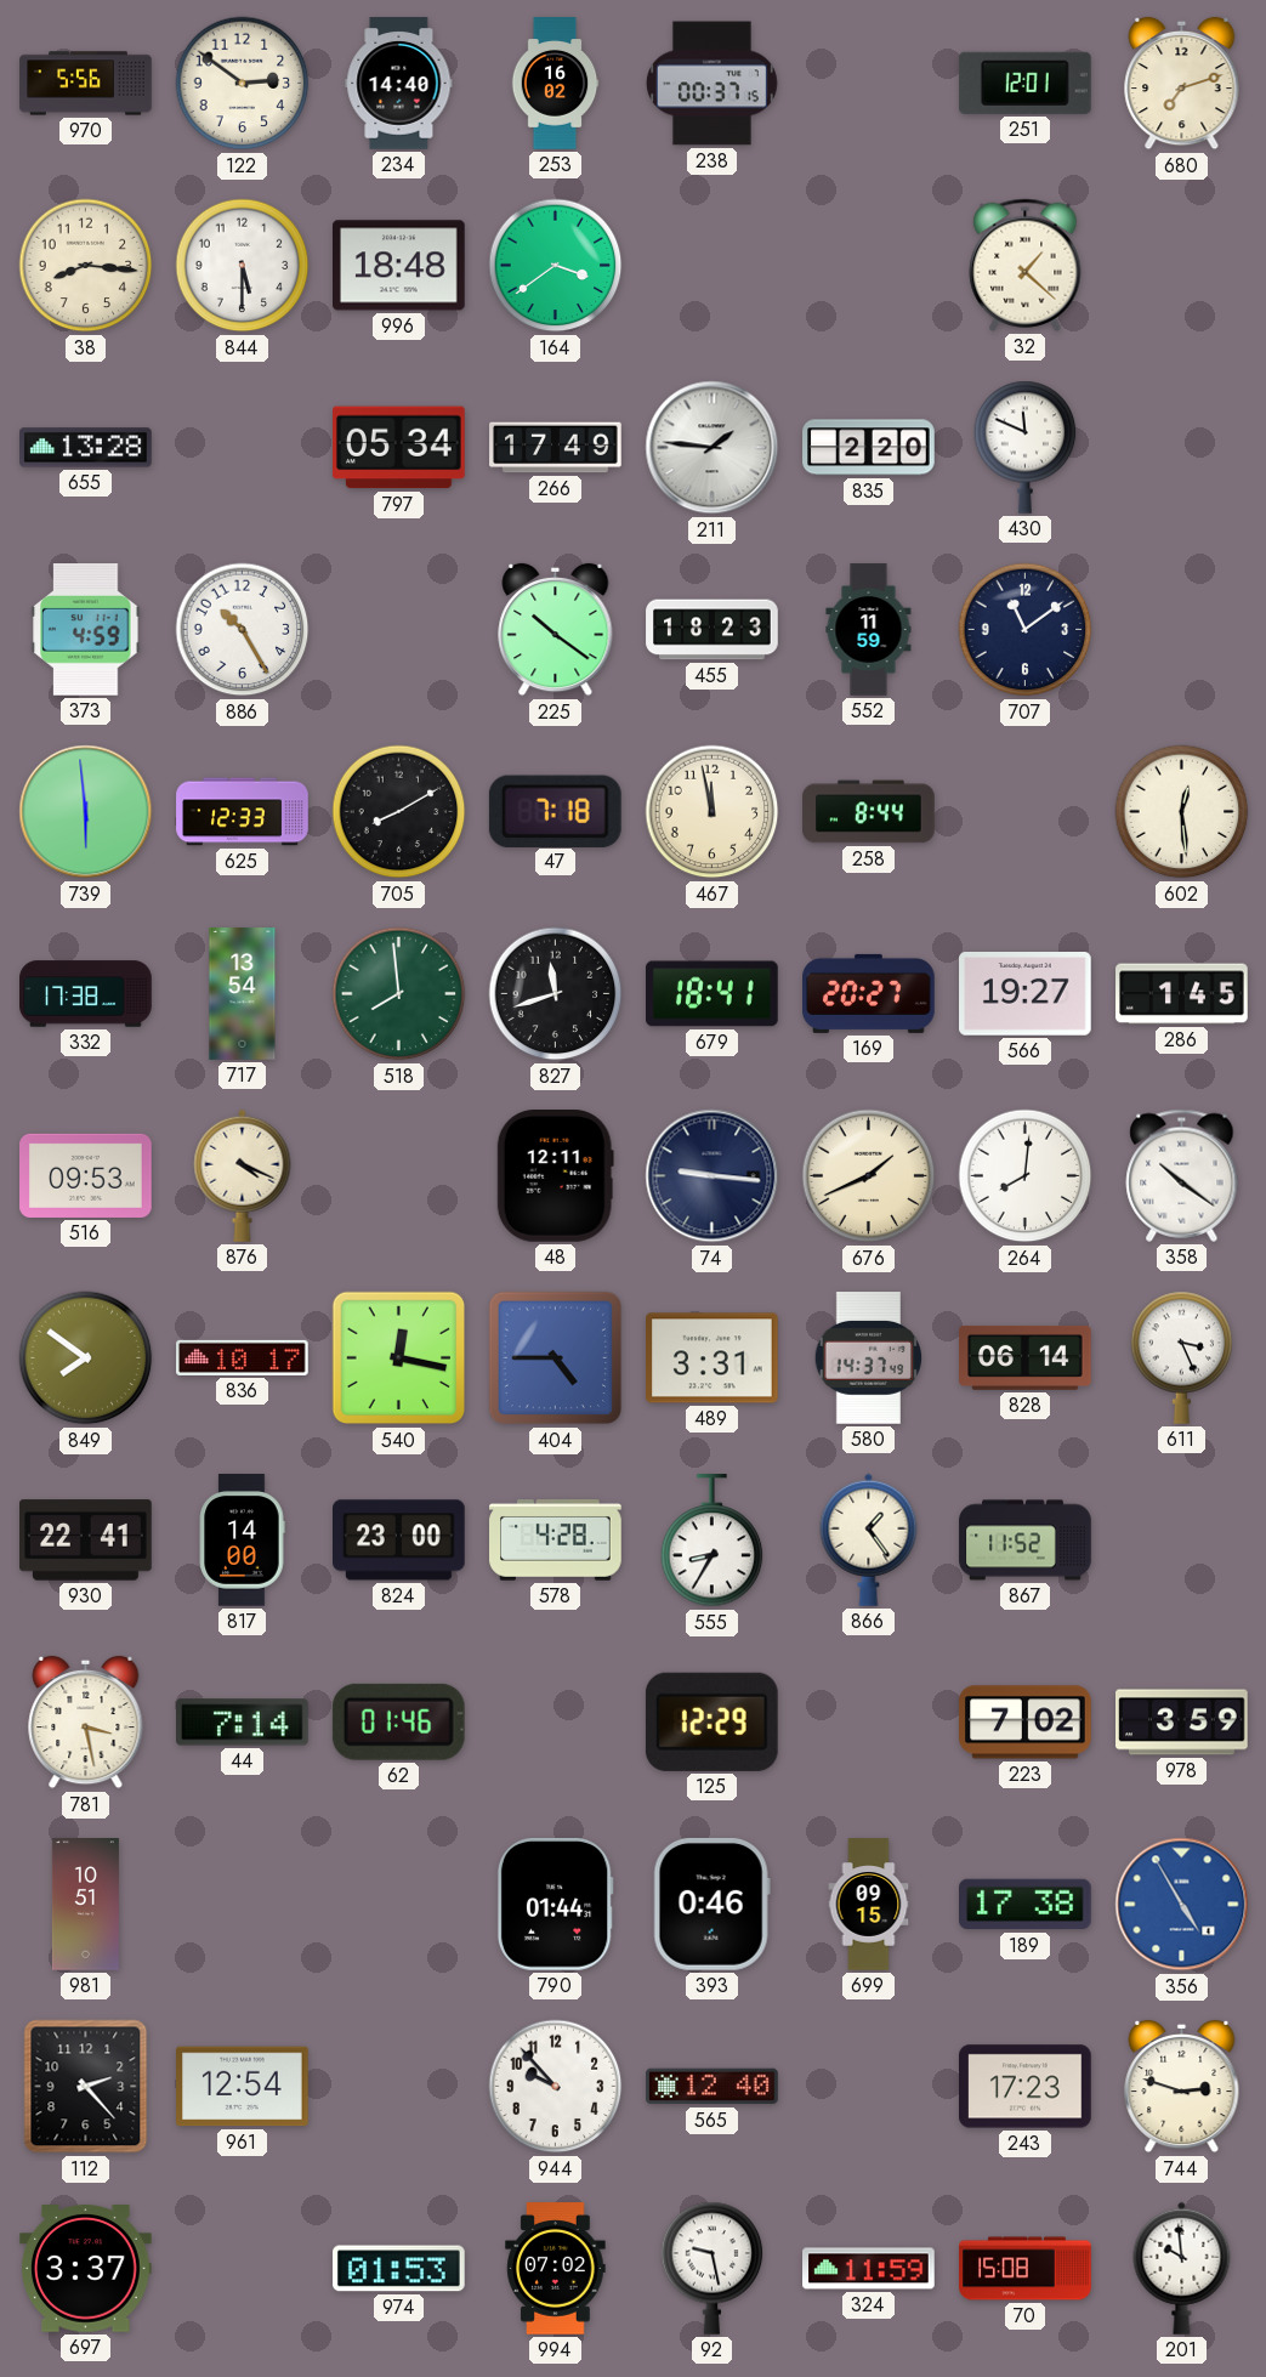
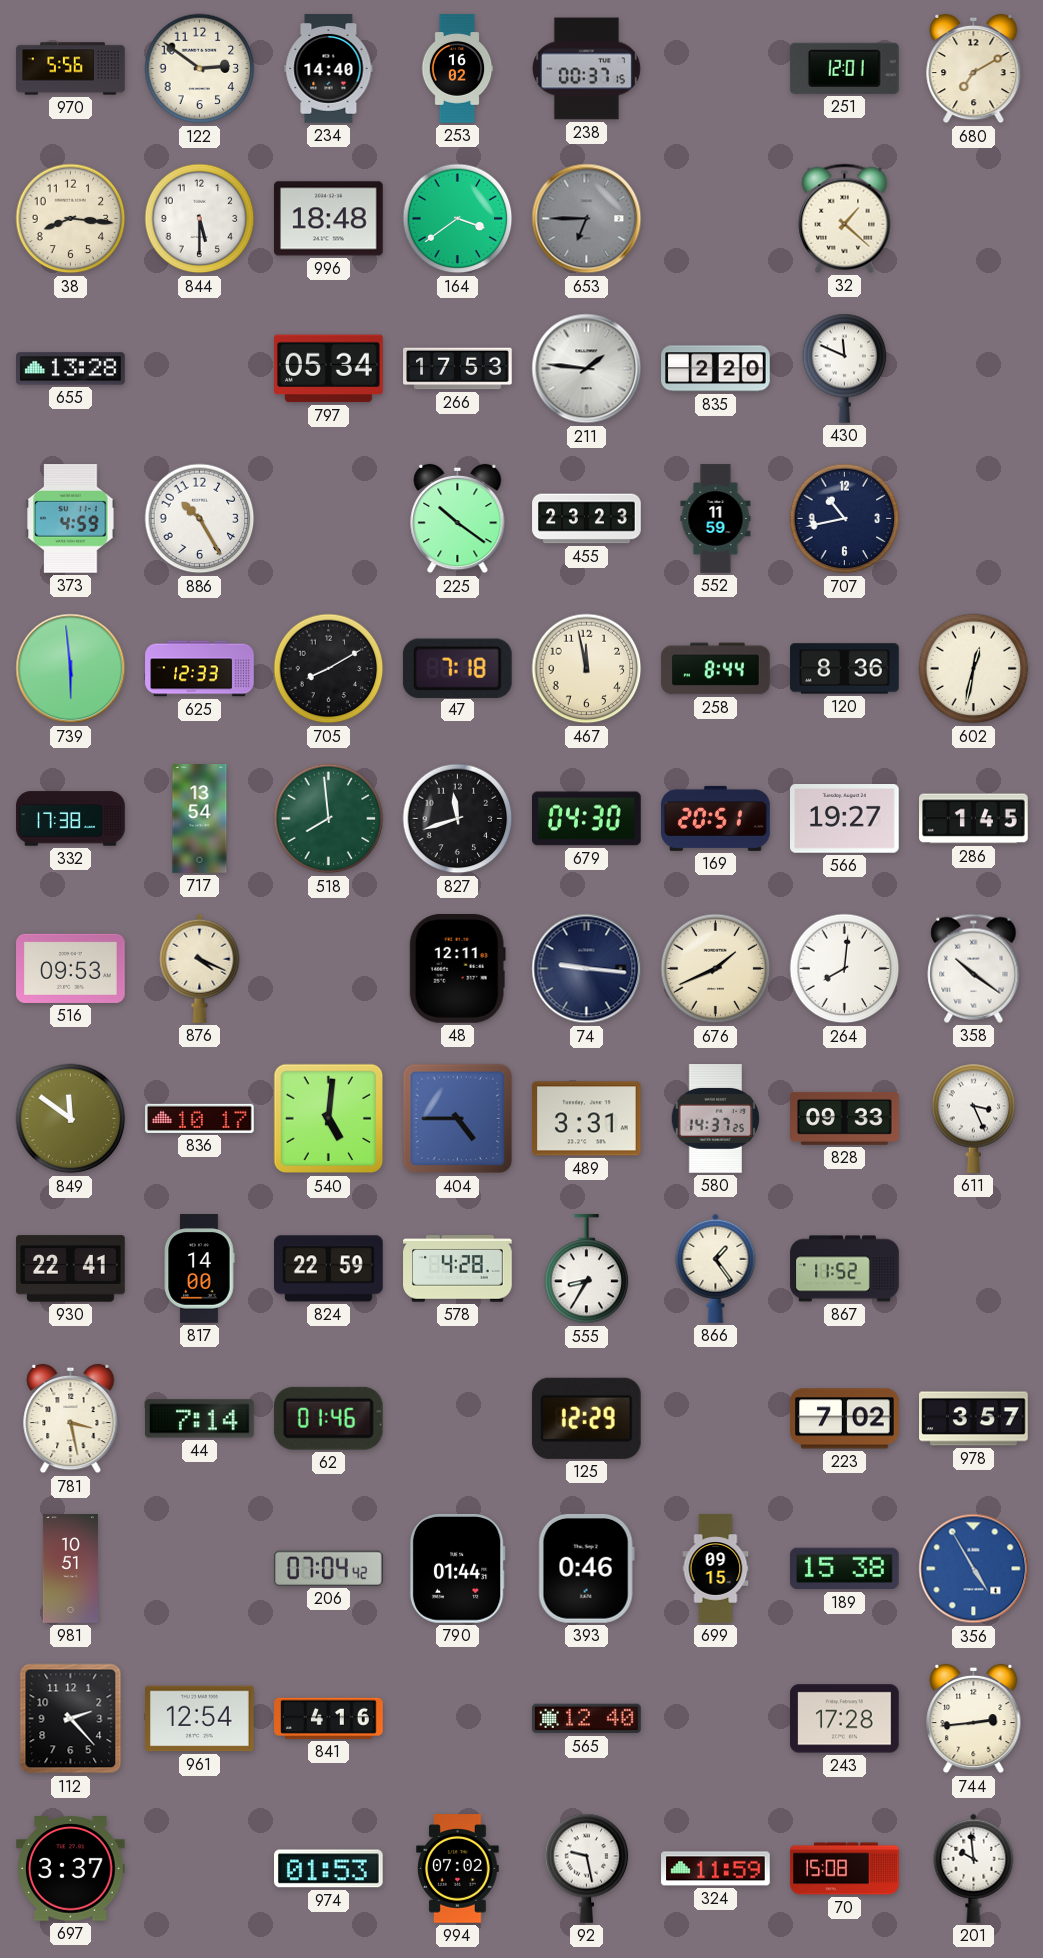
680: 7:12 -> 7:10 (974, 69)
653: none -> 6:45 (587, 219)
266: 17:49 -> 17:53 (458, 369)
455: 18:23 -> 23:23 (587, 519)
707: 11:09 -> 10:43 (845, 519)
120: none -> 8:36 (845, 669)
602: 12:29 -> 12:32 (974, 669)
679: 18:41 -> 04:30 (587, 819)
169: 20:27 -> 20:51 (716, 818)
849: 7:51 -> 11:51 (71, 1119)
540: 12:17 -> 5:01 (329, 1119)
580: 14:37:49 -> 14:37:25 (715, 1119)
828: 06:14 -> 09:33 (845, 1118)
824: 23:00 -> 22:59 (329, 1269)
978: 3:59 -> 3:57 (974, 1419)
206: none -> 07:04 (329, 1568)
189: 17:38 -> 15:38 (845, 1569)
841: none -> 4:16 (329, 1718)
944: 9:53 -> none (556, 2087)
243: 17:23 -> 17:28 (845, 1719)
744: 2:48 -> 2:44 (974, 1719)
